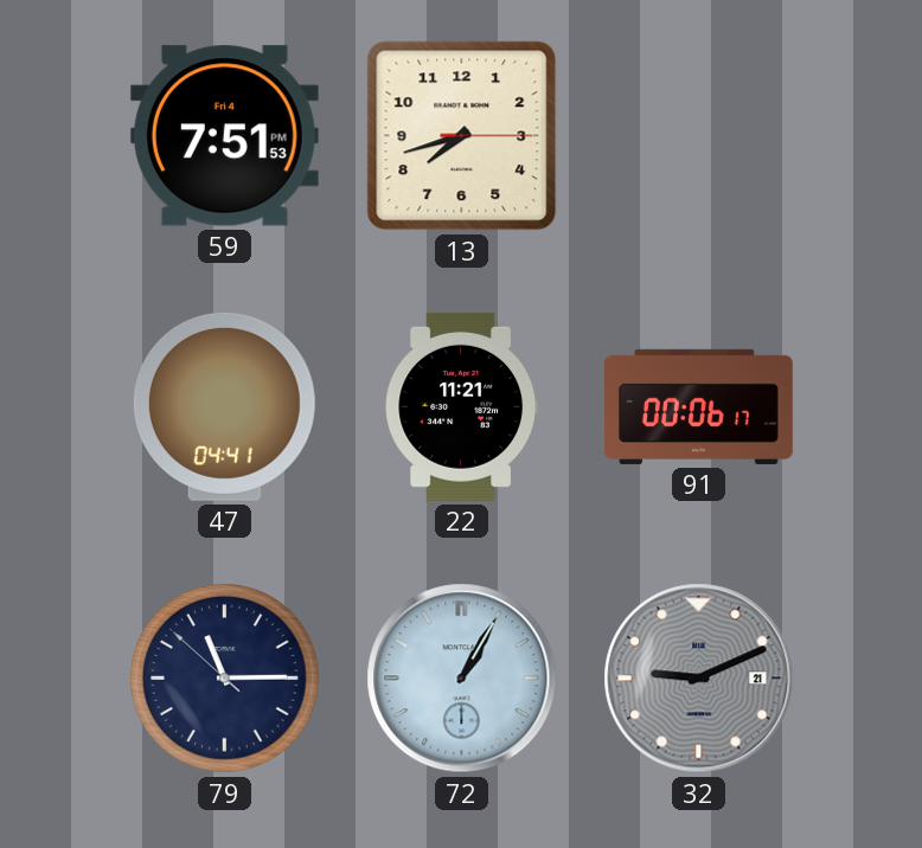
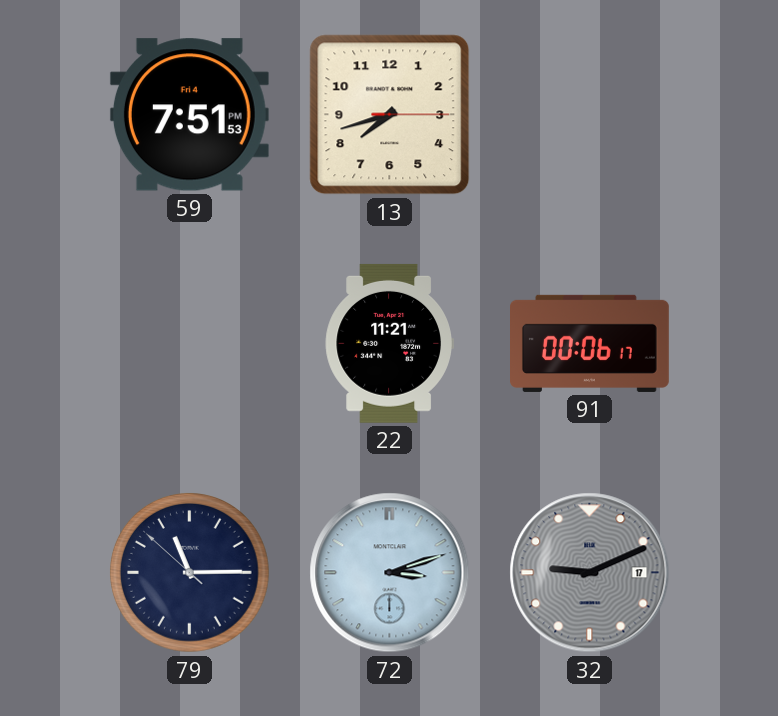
47: 04:41 -> none (224, 406)
72: 1:05 -> 3:12 (390, 573)
32 date: 21 -> 17 (590, 573)
